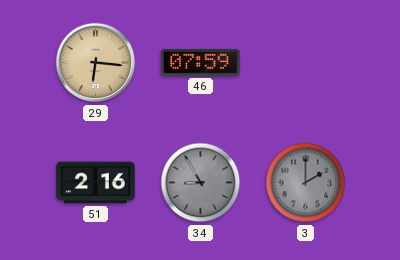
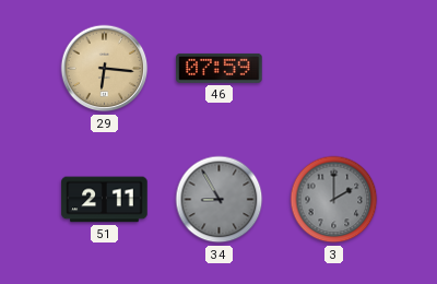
51: 2:16 -> 2:11 (105, 200)
